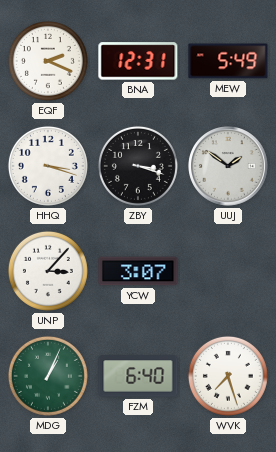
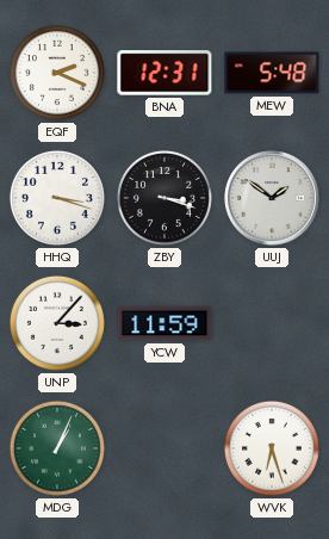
MEW: 5:49 -> 5:48 (272, 73)
YCW: 3:07 -> 11:59 (164, 323)
FZM: 6:40 -> none (138, 376)
WVK: 7:27 -> 6:27 (272, 448)
